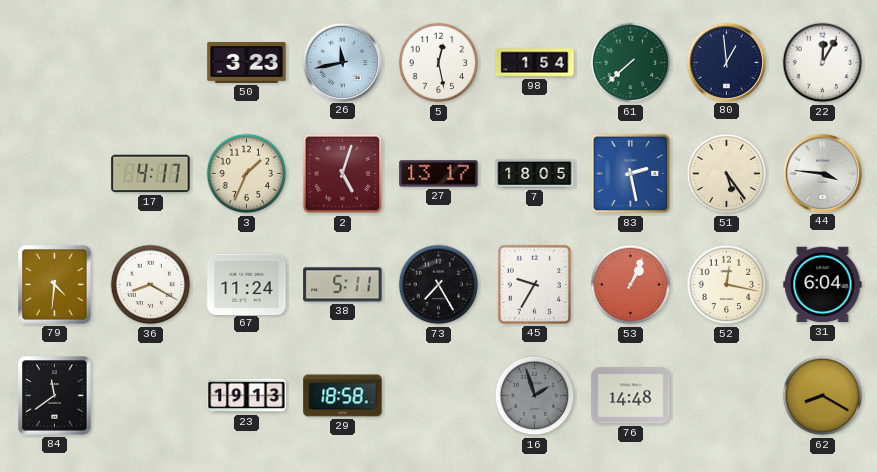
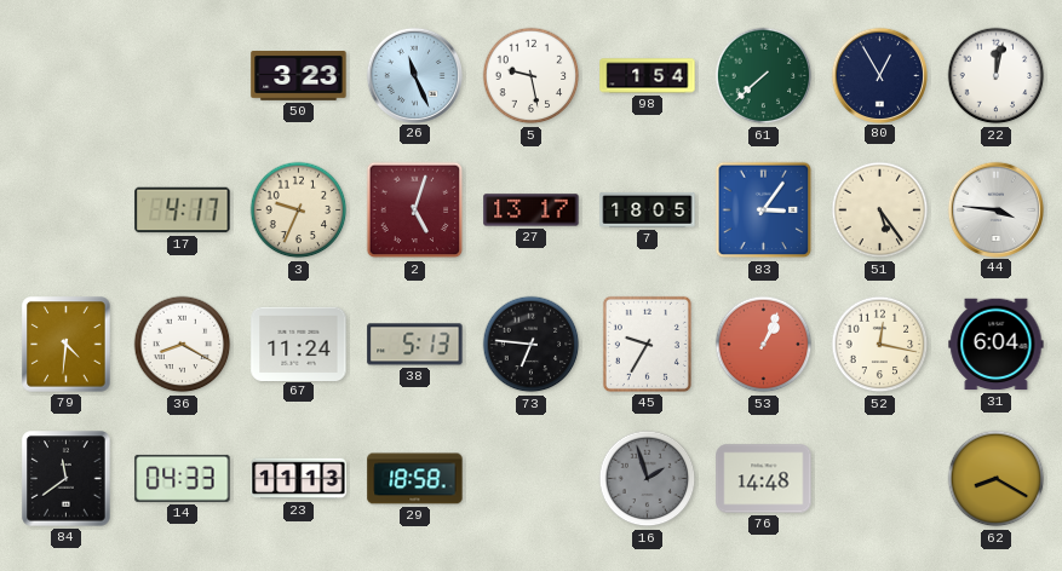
26: 11:43 -> 11:26 (414, 75)
5: 12:28 -> 9:28 (532, 76)
80: 12:59 -> 12:55 (879, 75)
22: 12:05 -> 12:02 (997, 76)
3: 1:34 -> 9:34 (299, 210)
83: 2:28 -> 3:06 (764, 210)
38: 5:11 -> 5:13 (415, 345)
73: 7:25 -> 6:46 (532, 345)
14: none -> 04:33 (183, 478)
23: 19:13 -> 11:13 (299, 479)
